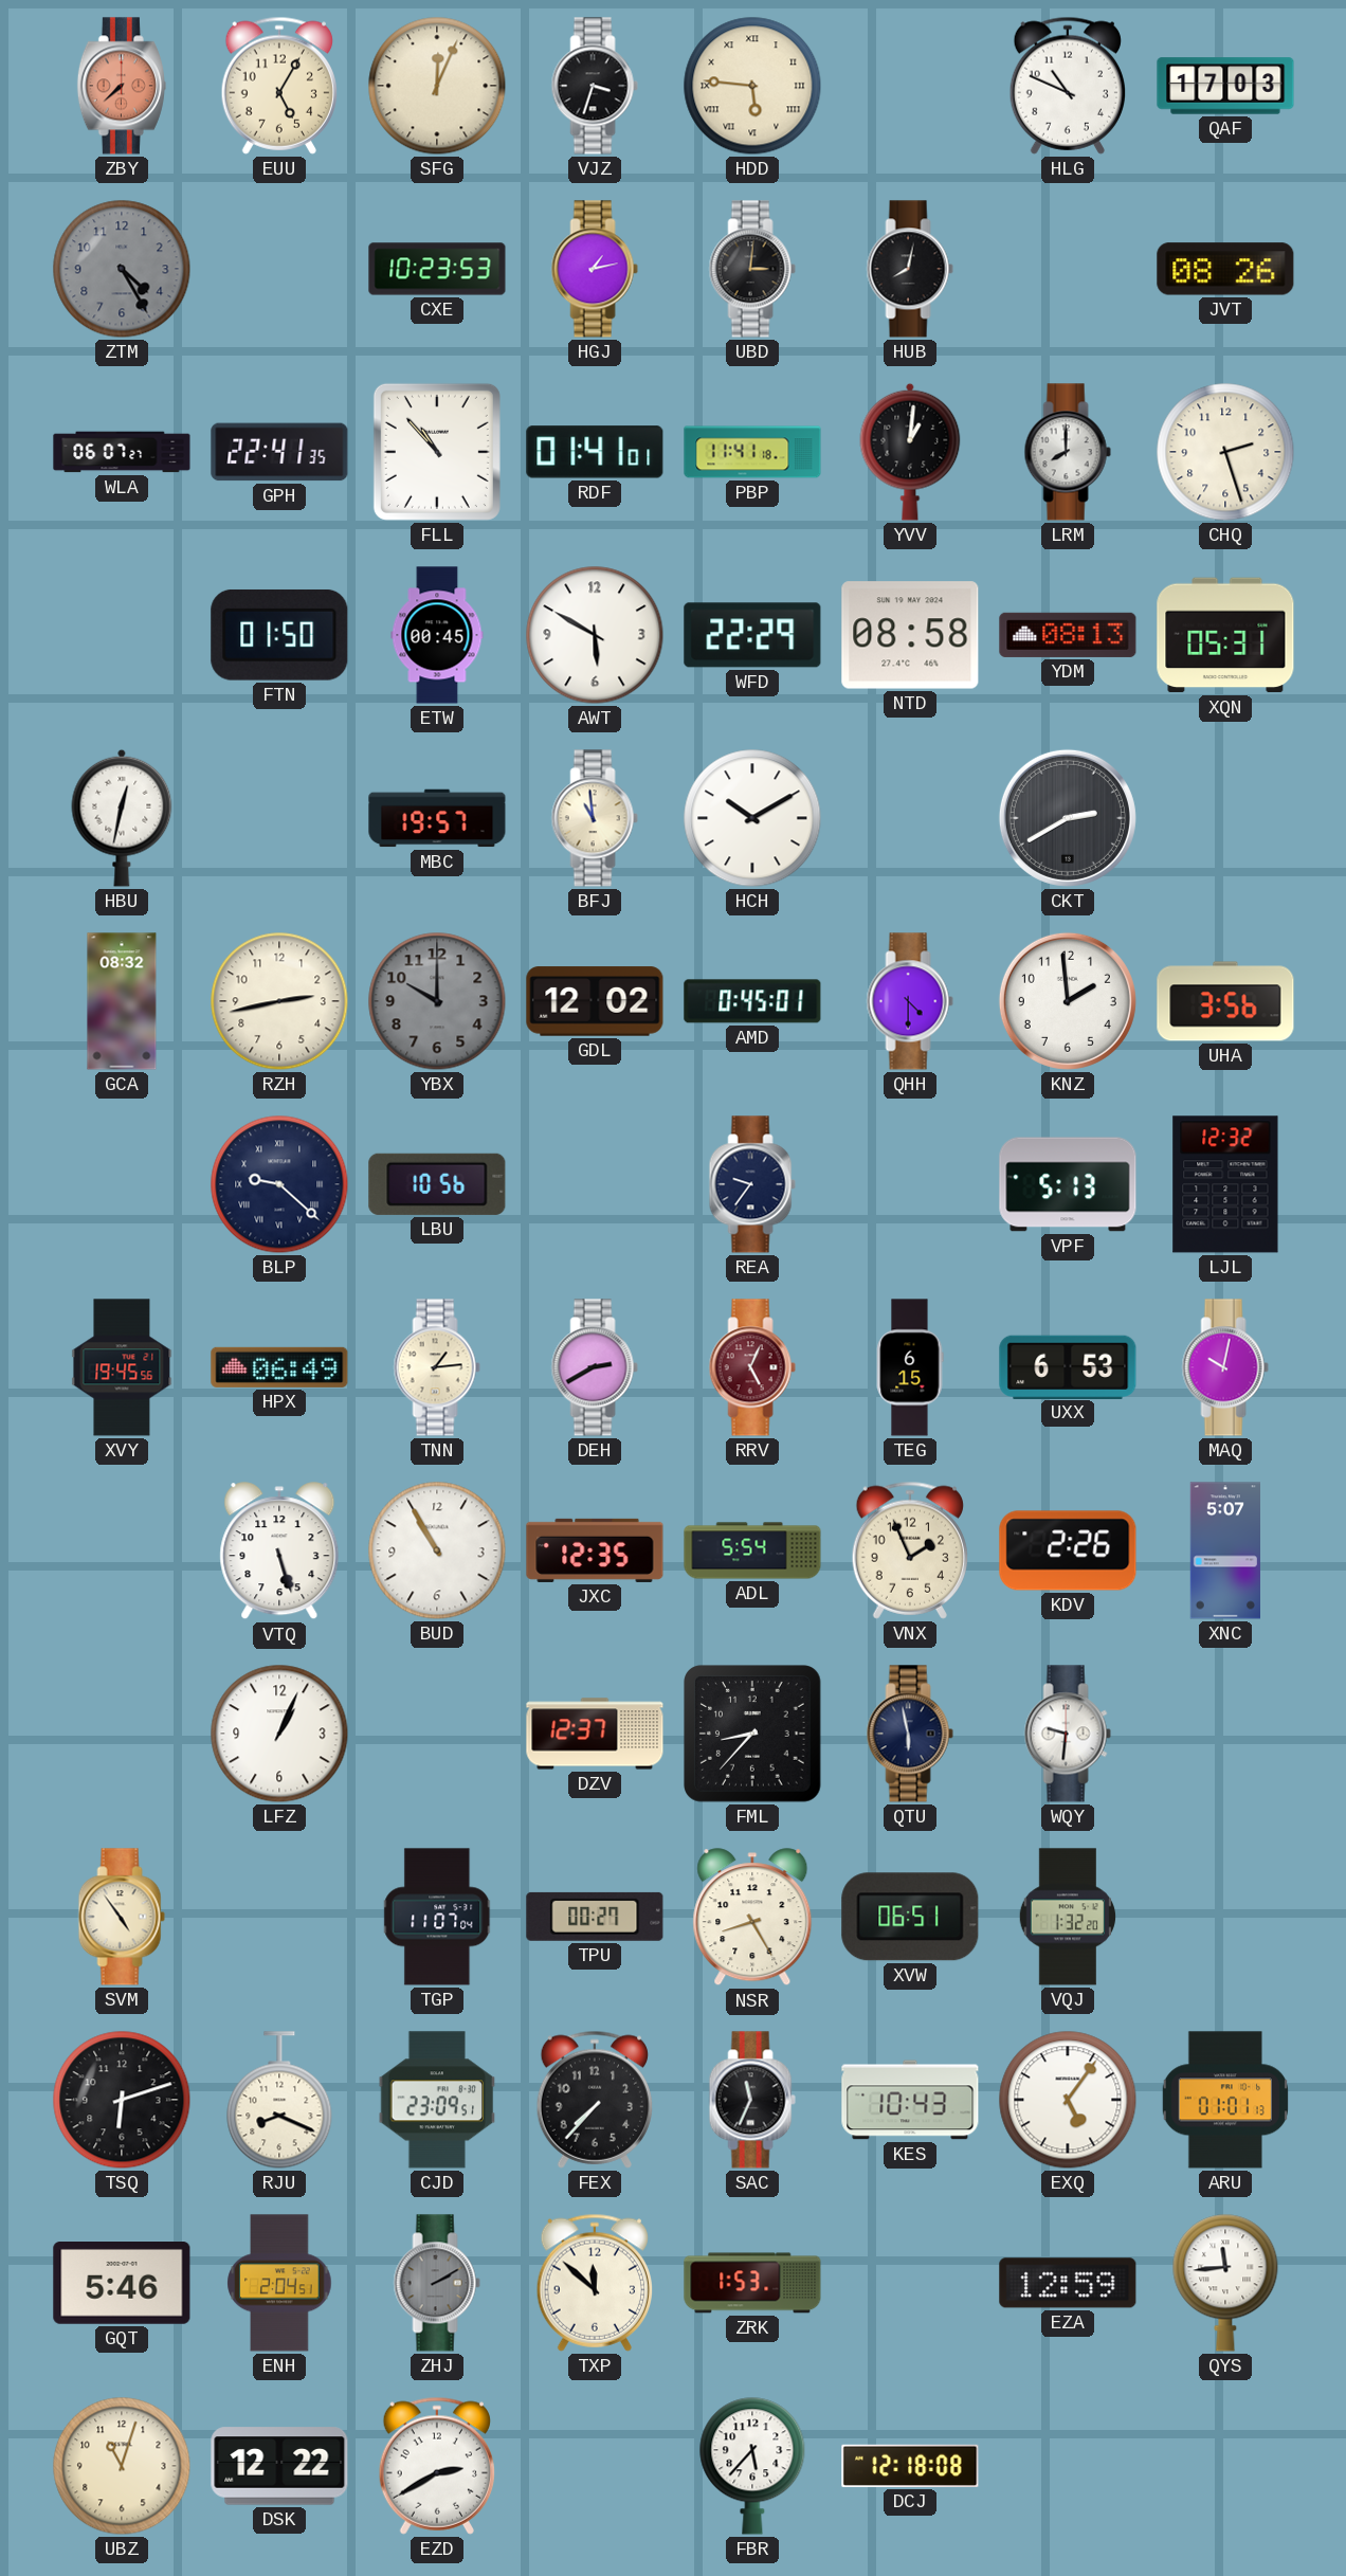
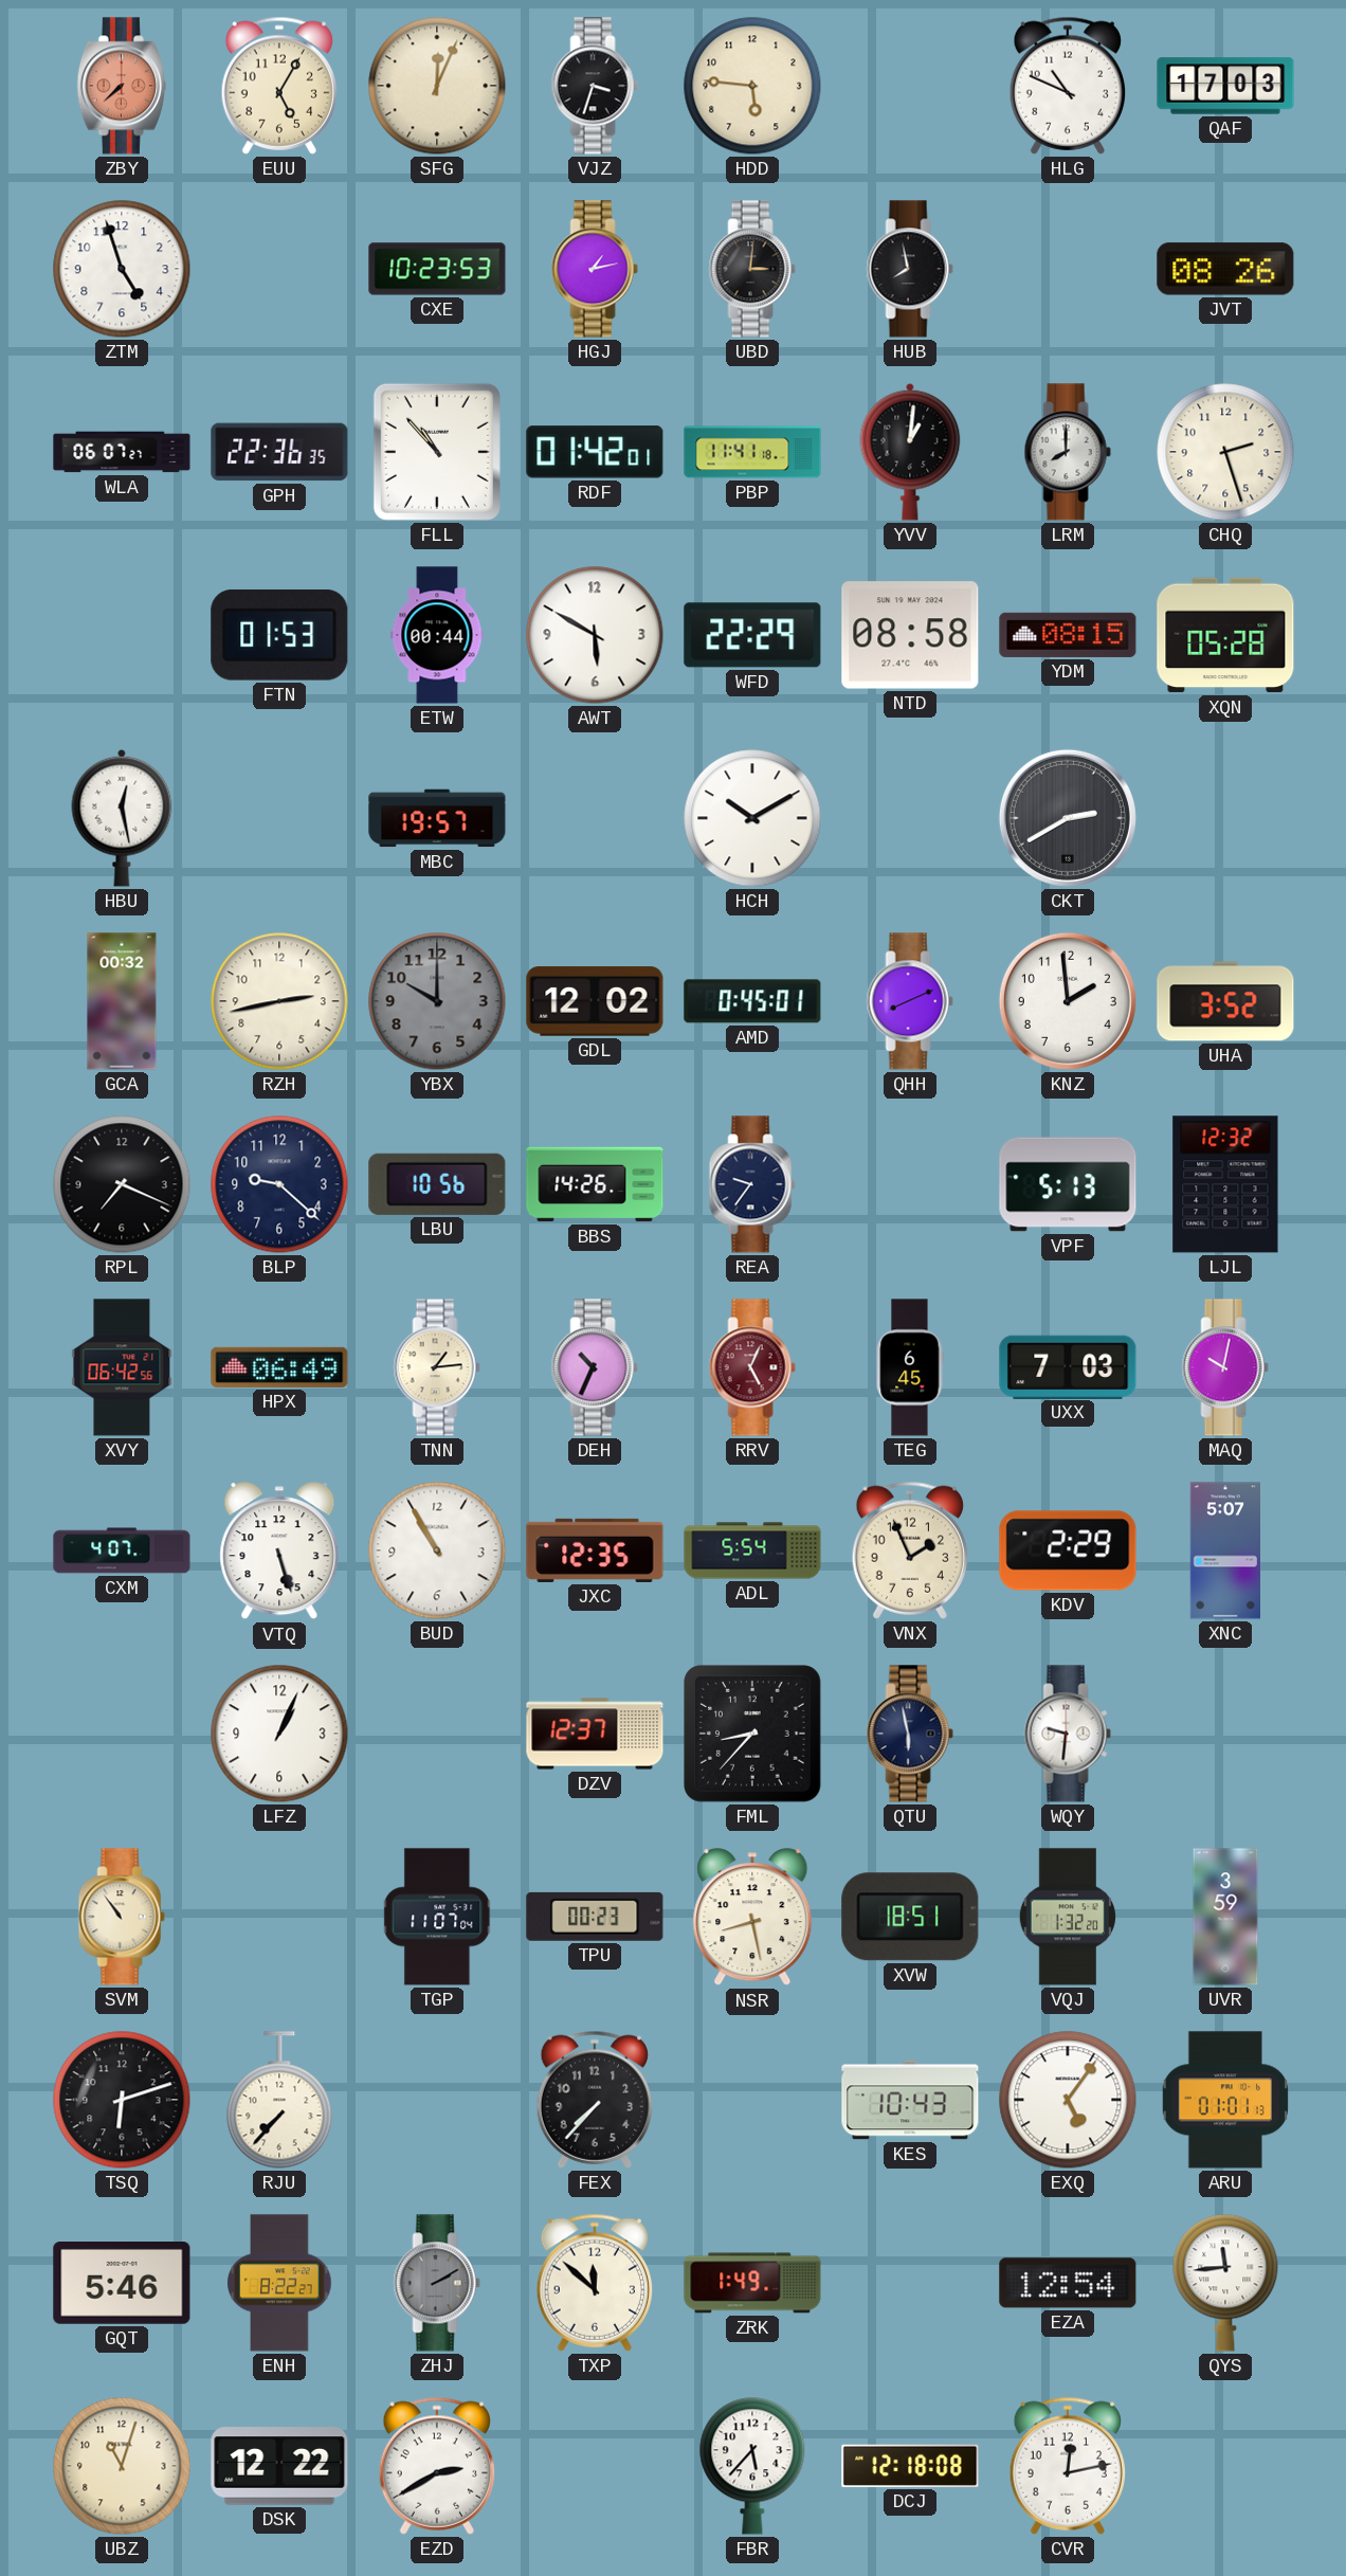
HDD numerals: Roman -> Arabic (752, 86)
ZTM: 4:25 -> 4:57 (122, 269)
ZTM dial: grey -> white (122, 269)
HUB: 8:02 -> 7:58 (910, 269)
GPH: 22:41 -> 22:36 (279, 452)
RDF: 01:41 -> 01:42 (595, 452)
FTN: 01:50 -> 01:53 (279, 635)
ETW: 00:45 -> 00:44 (437, 635)
YDM: 08:13 -> 08:15 (1068, 635)
XQN: 05:31 -> 05:28 (1225, 635)
HBU: 12:32 -> 12:28 (122, 818)
BFJ: 10:59 -> none (595, 818)
GCA: 08:32 -> 00:32 (122, 1001)
QHH: 4:30 -> 8:11 (910, 1001)
UHA: 3:56 -> 3:52 (1225, 1001)
RPL: none -> 7:19 (122, 1184)
BLP numerals: Roman -> Arabic (279, 1184)
BBS: none -> 14:26 (595, 1184)
XVY: 19:45 -> 06:42 (122, 1367)
DEH: 2:40 -> 10:34 (595, 1367)
TEG: 6:15 -> 6:45 (910, 1367)
UXX: 6:53 -> 7:03 (1068, 1366)
CXM: none -> 4:07 (122, 1550)
KDV: 2:26 -> 2:29 (1068, 1550)
SVM: 4:54 -> 10:54 (122, 1917)
TPU: 00:27 -> 00:23 (595, 1917)
NSR: 8:25 -> 8:28 (752, 1918)
XVW: 06:51 -> 18:51 (910, 1917)
UVR: none -> 3:59 (1225, 1917)
RJU: 8:19 -> 7:37 (279, 2100)
CJD: 23:09 -> none (437, 2100)
SAC: 11:34 -> none (752, 2100)
ENH: 2:04 -> 8:22 (279, 2283)
ZRK: 1:53 -> 1:49 (752, 2283)
EZA: 12:59 -> 12:54 (1068, 2283)
CVR: none -> 12:13 (1067, 2466)
